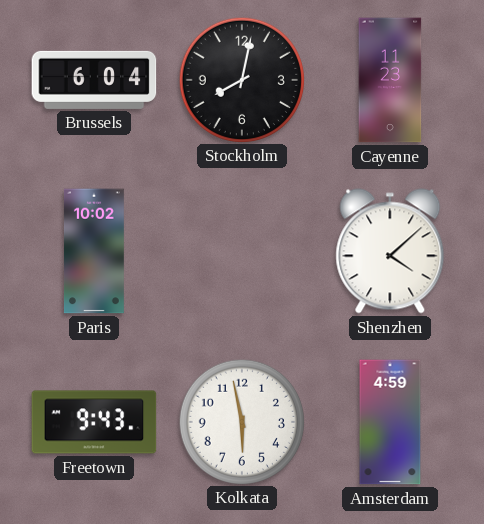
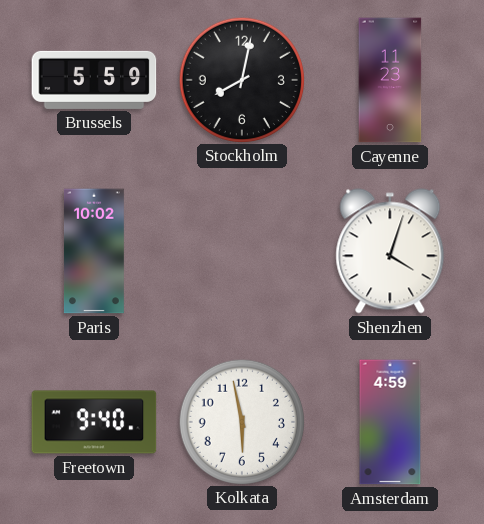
Brussels: 6:04 -> 5:59 (94, 80)
Shenzhen: 4:08 -> 4:03 (390, 251)
Freetown: 9:43 -> 9:40 (94, 422)
